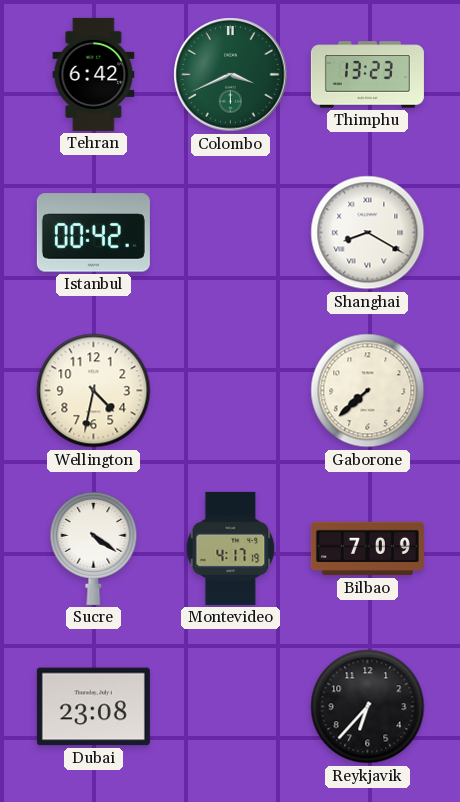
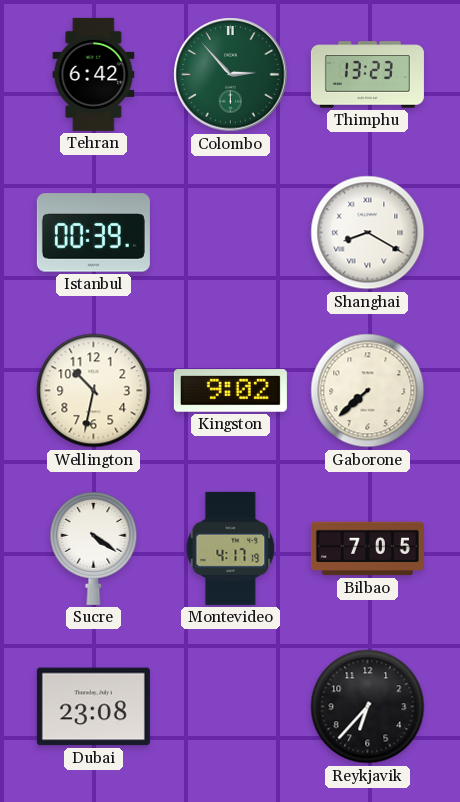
Colombo: 3:41 -> 2:53 (231, 75)
Istanbul: 00:42 -> 00:39 (93, 233)
Wellington: 4:32 -> 10:32 (94, 391)
Kingston: none -> 9:02 (230, 391)
Bilbao: 7:09 -> 7:05 (367, 549)
